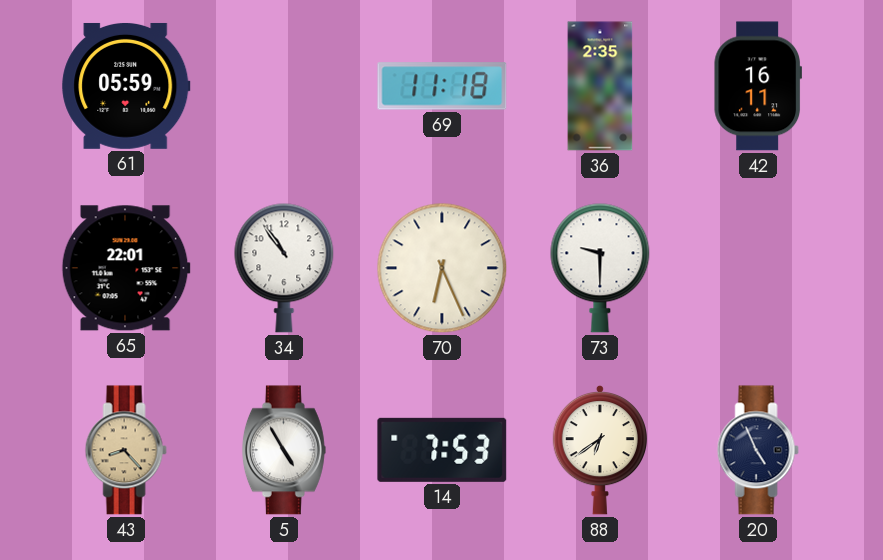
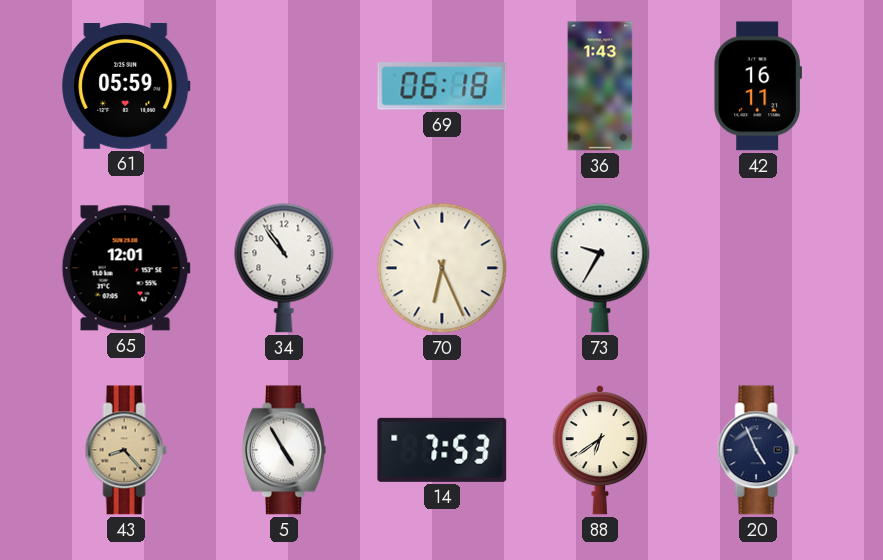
69: 11:18 -> 06:18 (442, 86)
36: 2:35 -> 1:43 (600, 86)
65: 22:01 -> 12:01 (126, 268)
73: 9:30 -> 9:35 (600, 268)
